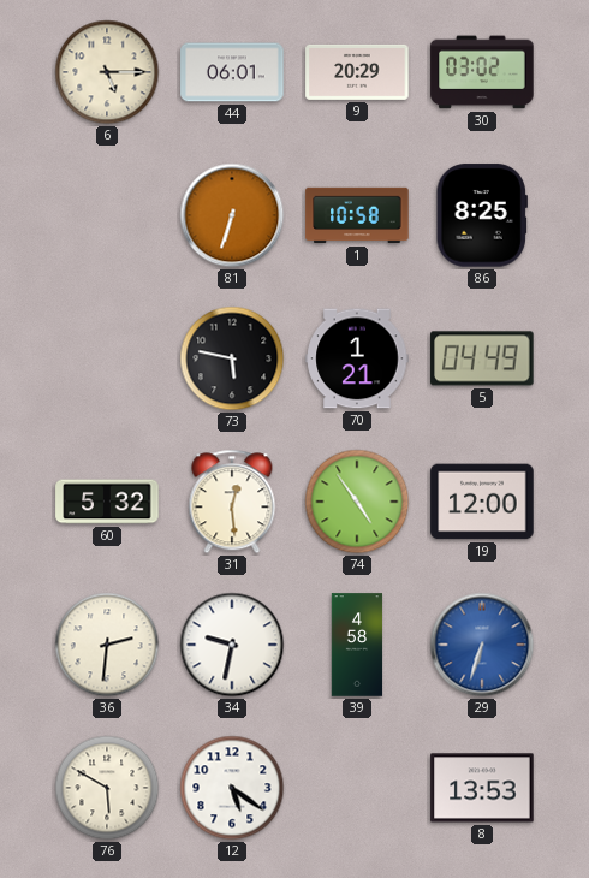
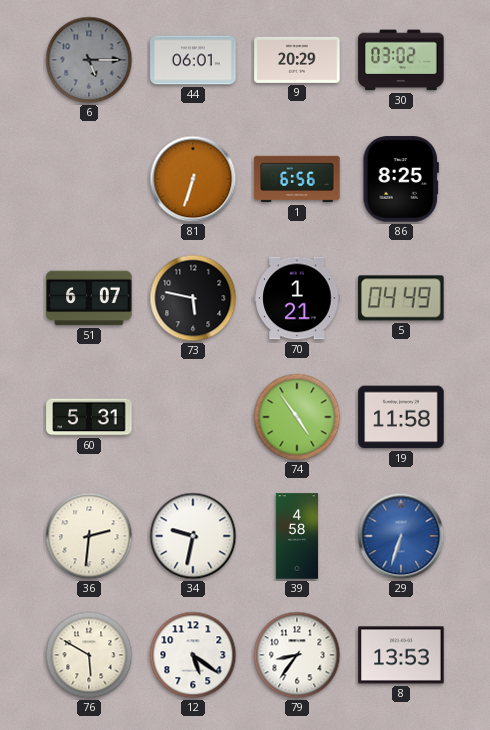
6 dial: cream -> grey (89, 60)
1: 10:58 -> 6:56 (297, 179)
51: none -> 6:07 (89, 298)
60: 5:32 -> 5:31 (89, 417)
31: 12:29 -> none (232, 502)
19: 12:00 -> 11:58 (401, 417)
79: none -> 8:36 (297, 655)
